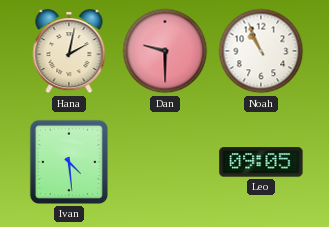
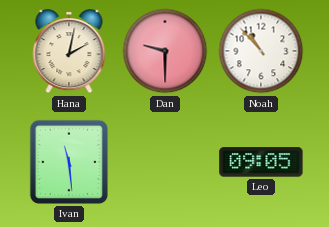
Noah: 10:56 -> 10:53 (261, 51)
Ivan: 4:29 -> 11:29 (69, 162)
